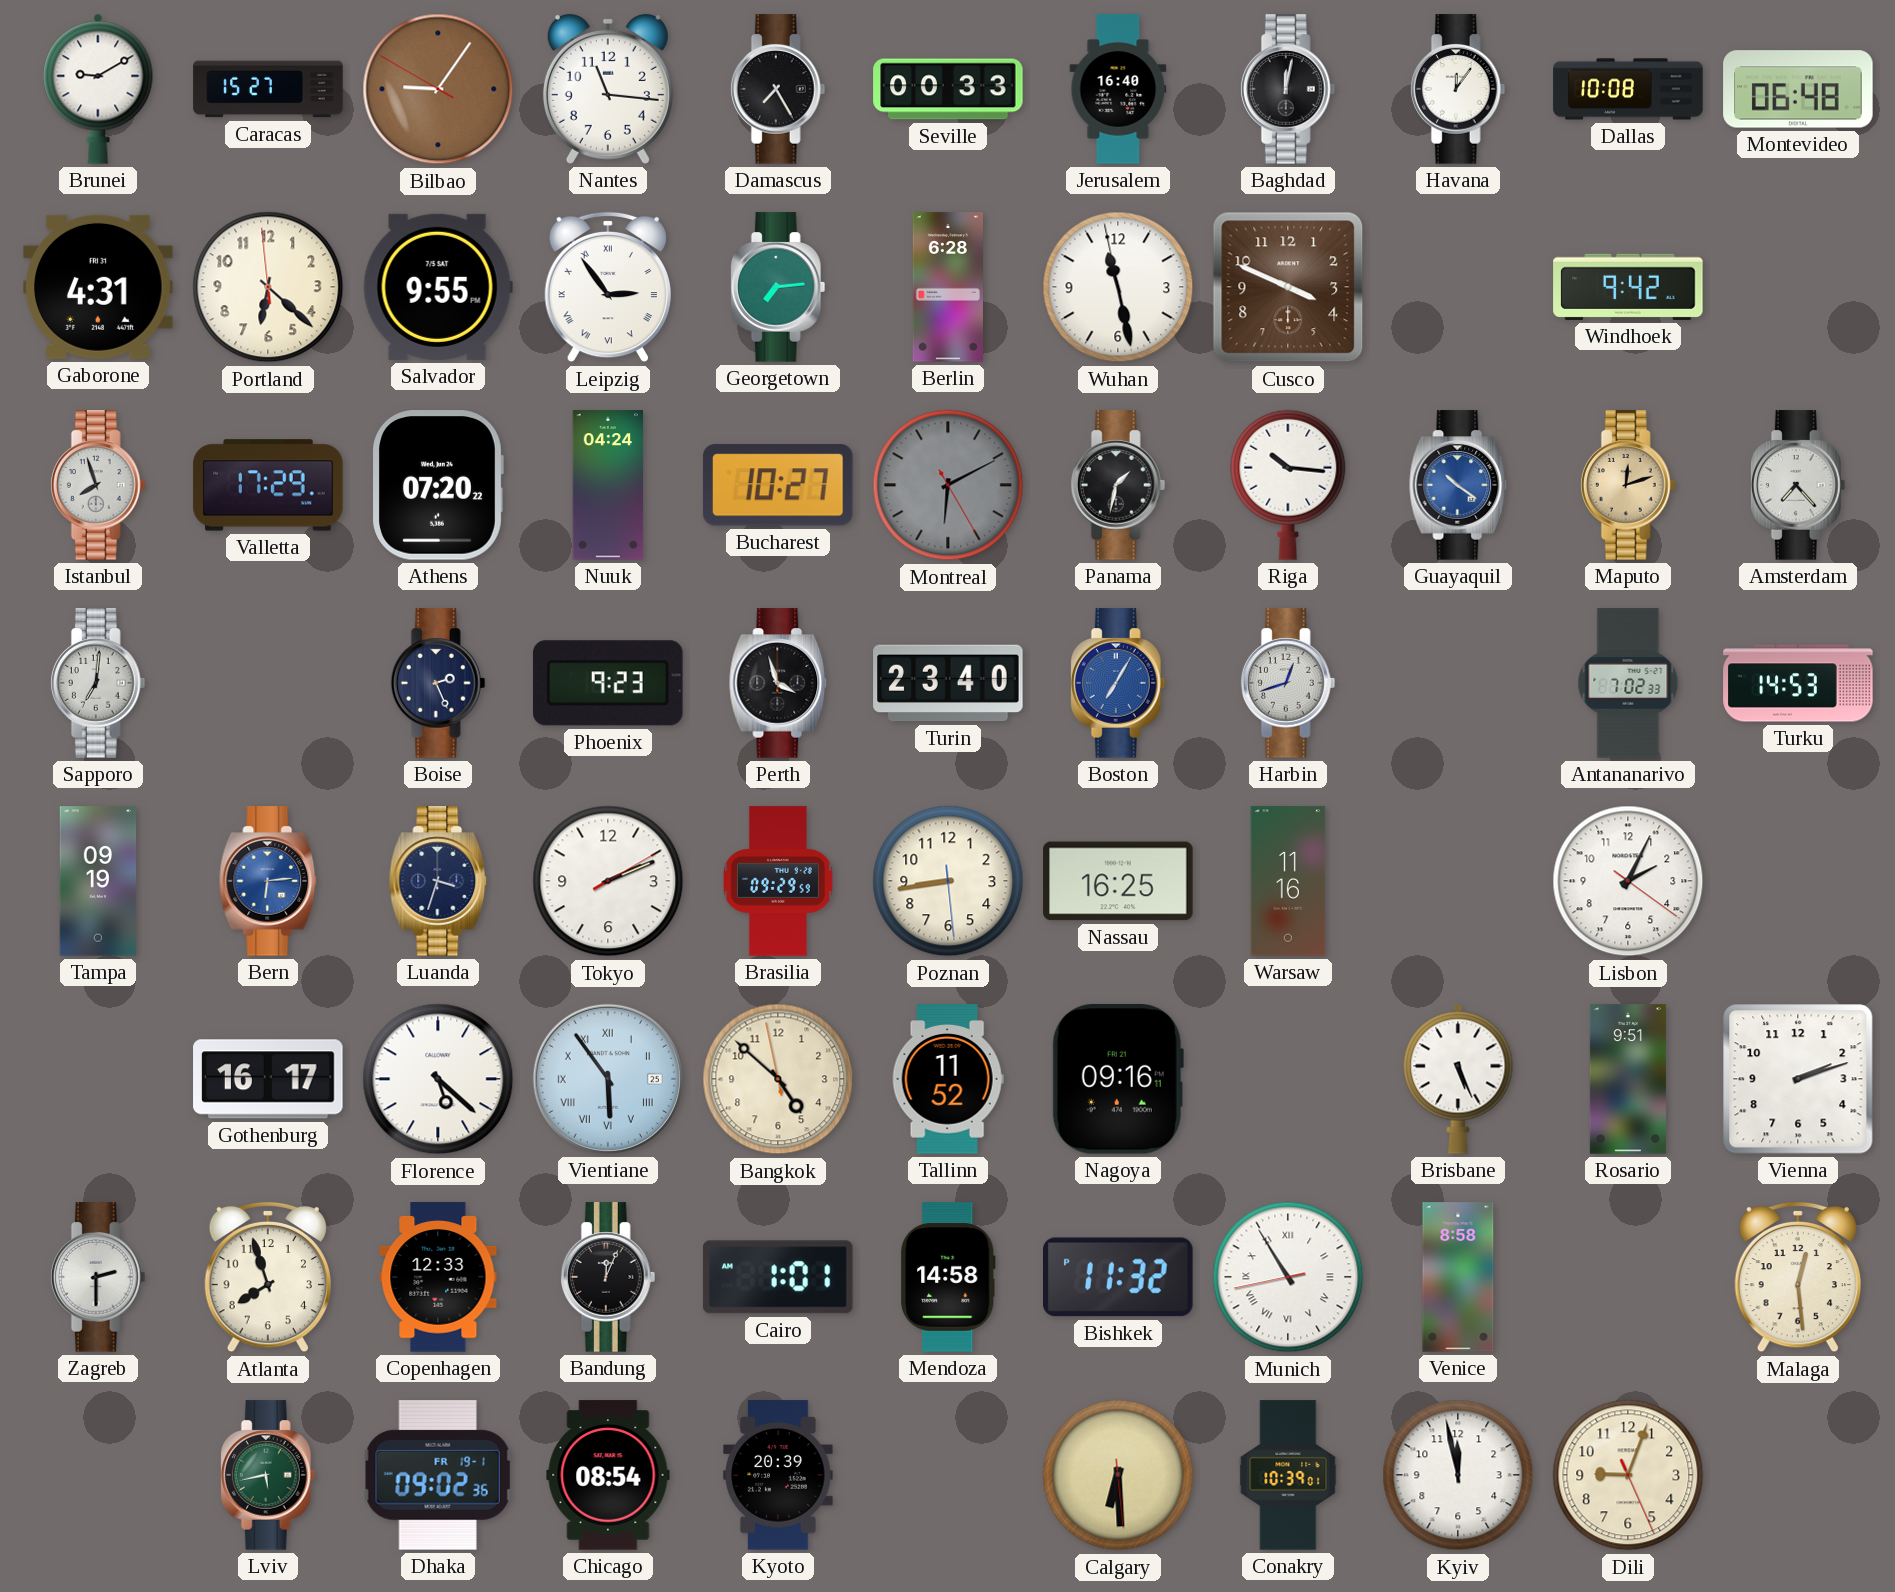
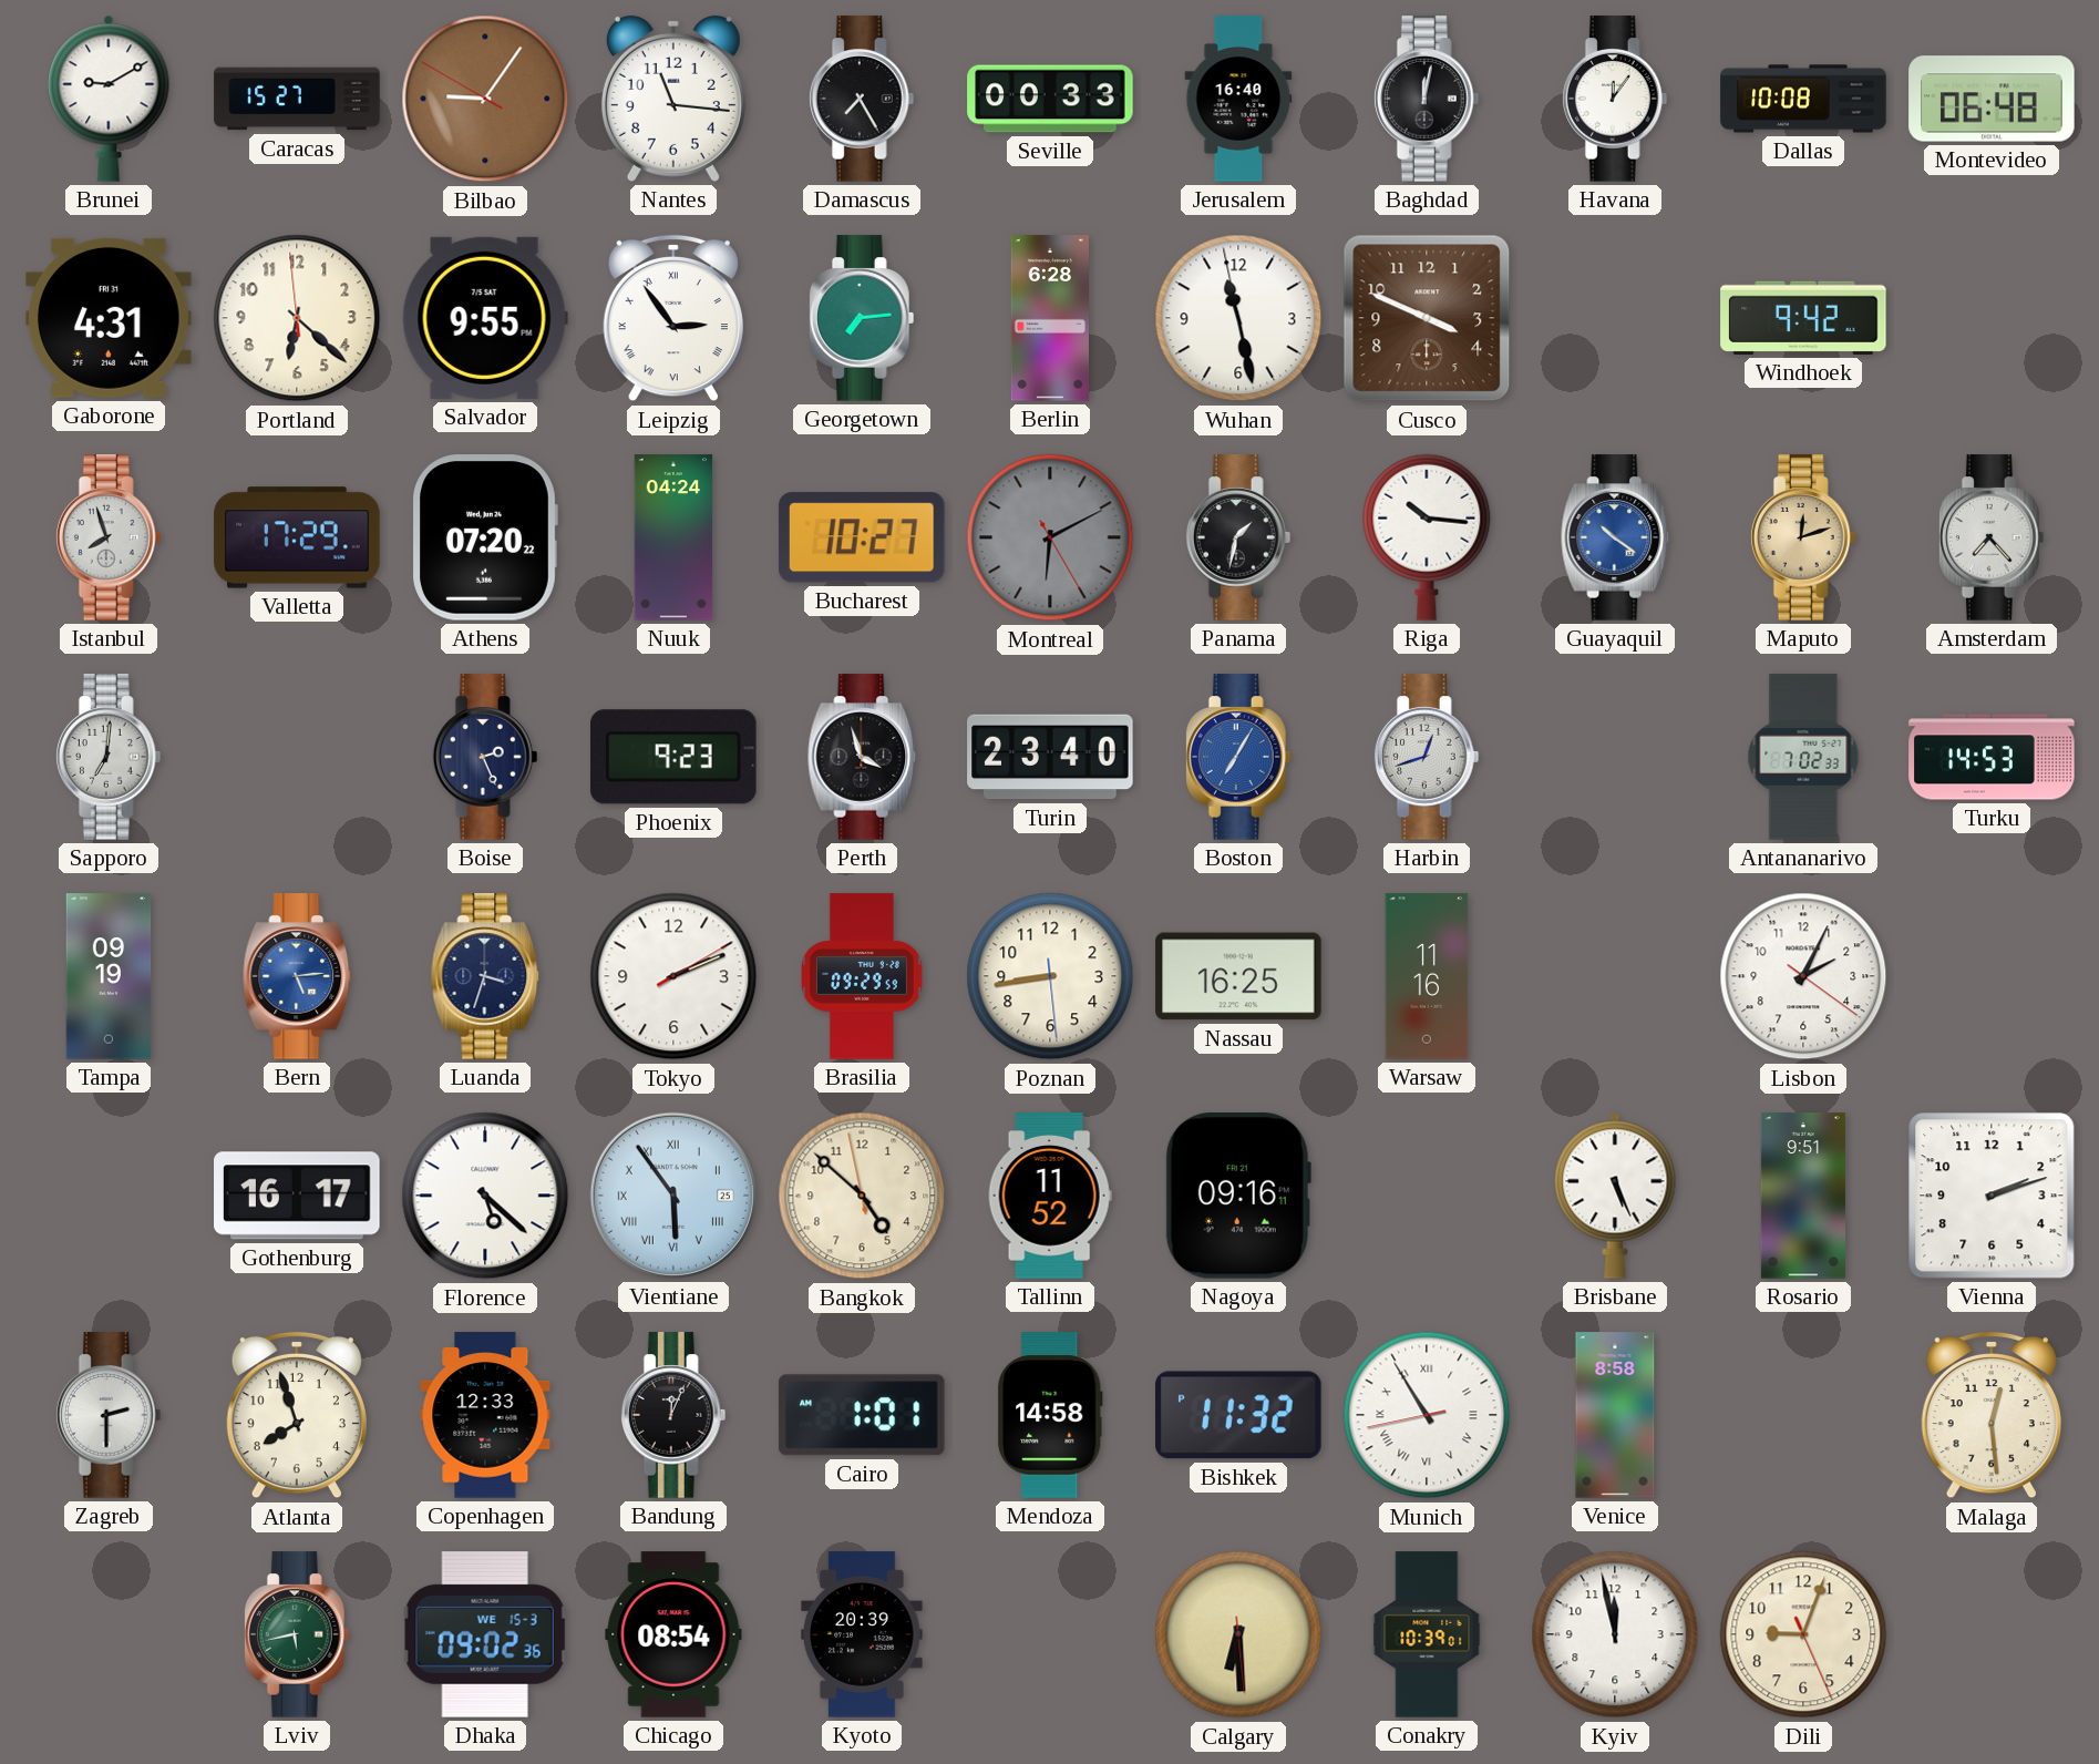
Bern: 6:14 -> 5:14 (297, 976)
Dhaka date: FR 19-1 -> WE 15-3 (485, 1634)
